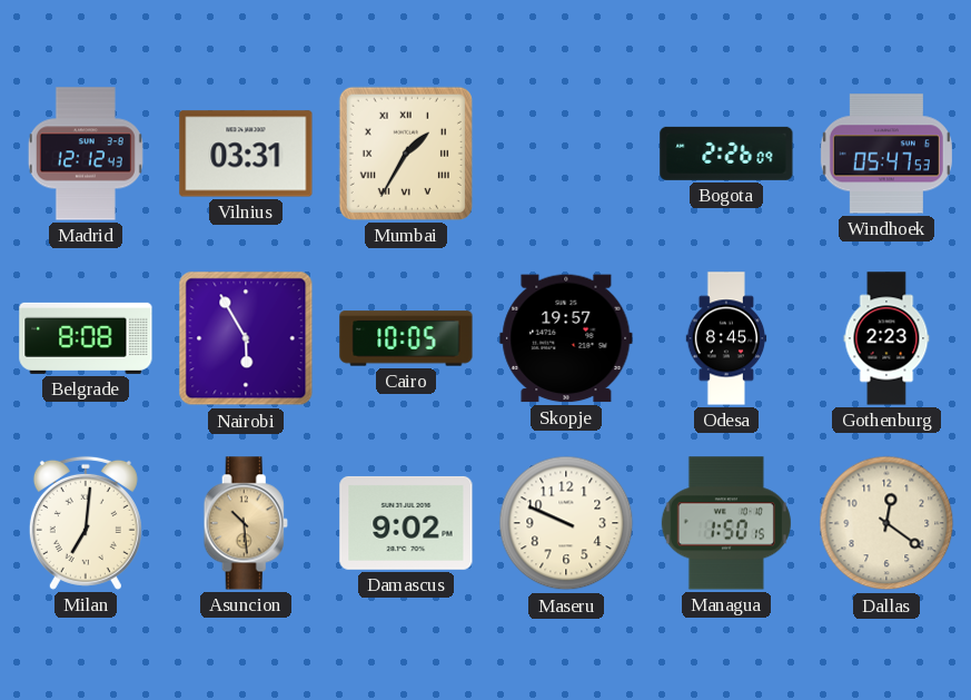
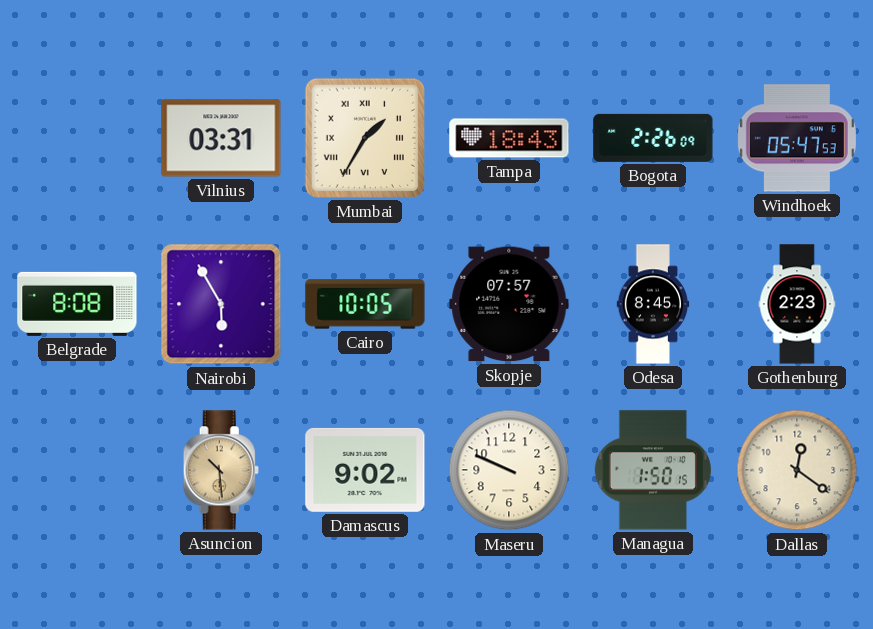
Madrid: 12:12 -> none (86, 154)
Tampa: none -> 18:43 (509, 138)
Skopje: 19:57 -> 07:57 (509, 304)
Milan: 7:01 -> none (86, 523)
